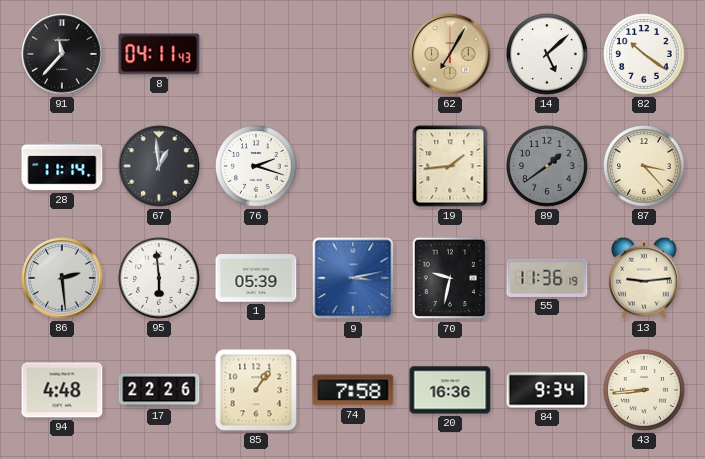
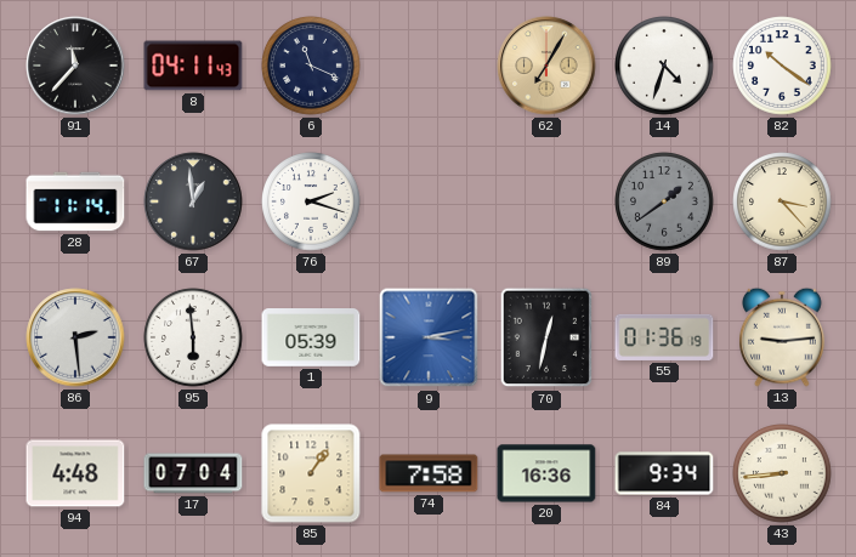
6: none -> 11:19 (311, 66)
14: 5:08 -> 4:33 (664, 66)
19: 1:44 -> none (450, 166)
70: 9:32 -> 12:32 (546, 337)
55: 11:36 -> 01:36 (664, 337)
17: 22:26 -> 07:04 (193, 473)
